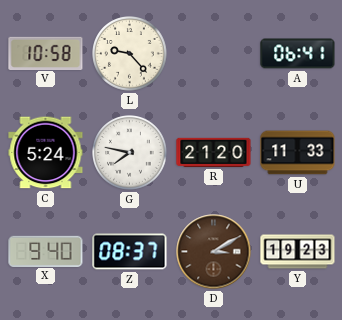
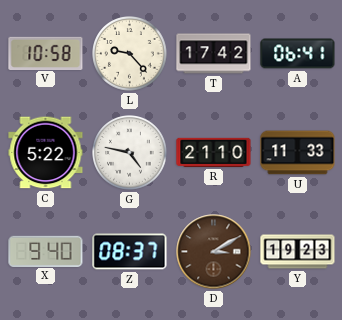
T: none -> 17:42 (214, 54)
C: 5:24 -> 5:22 (46, 153)
G: 7:47 -> 4:47 (130, 153)
R: 21:20 -> 21:10 (214, 152)
